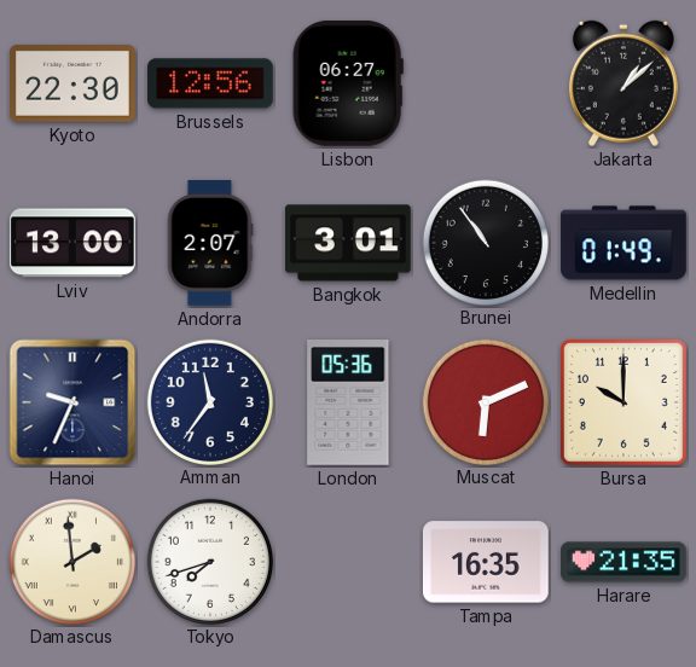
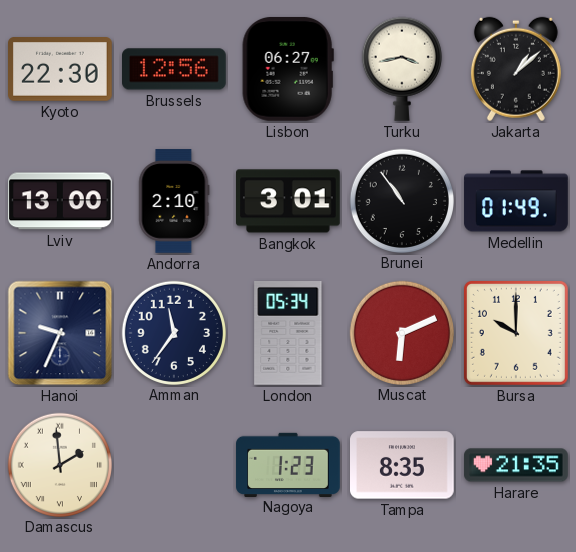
Turku: none -> 3:43 (402, 69)
Andorra: 2:07 -> 2:10 (174, 201)
London: 05:36 -> 05:34 (288, 334)
Tokyo: 7:42 -> none (209, 561)
Nagoya: none -> 1:23 (288, 464)
Tampa: 16:35 -> 8:35 (403, 465)
